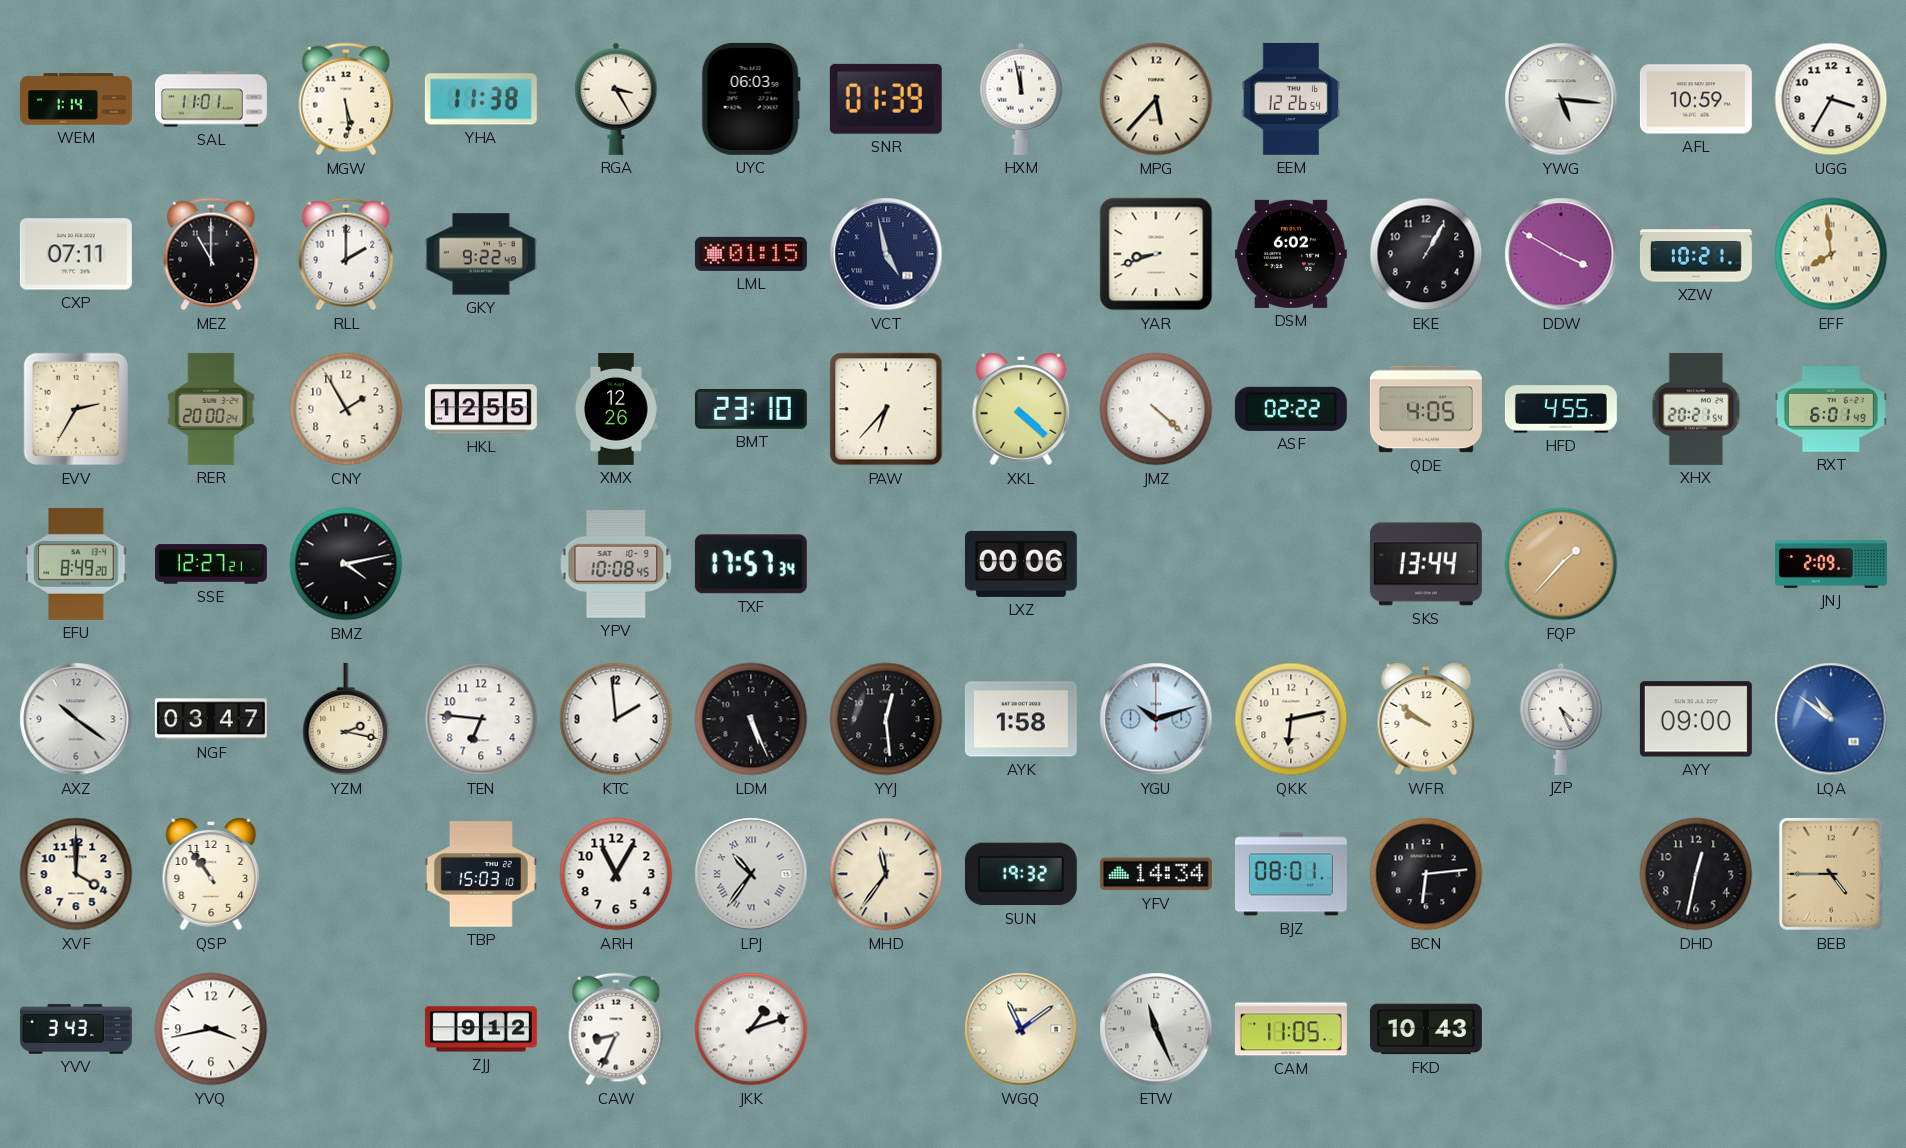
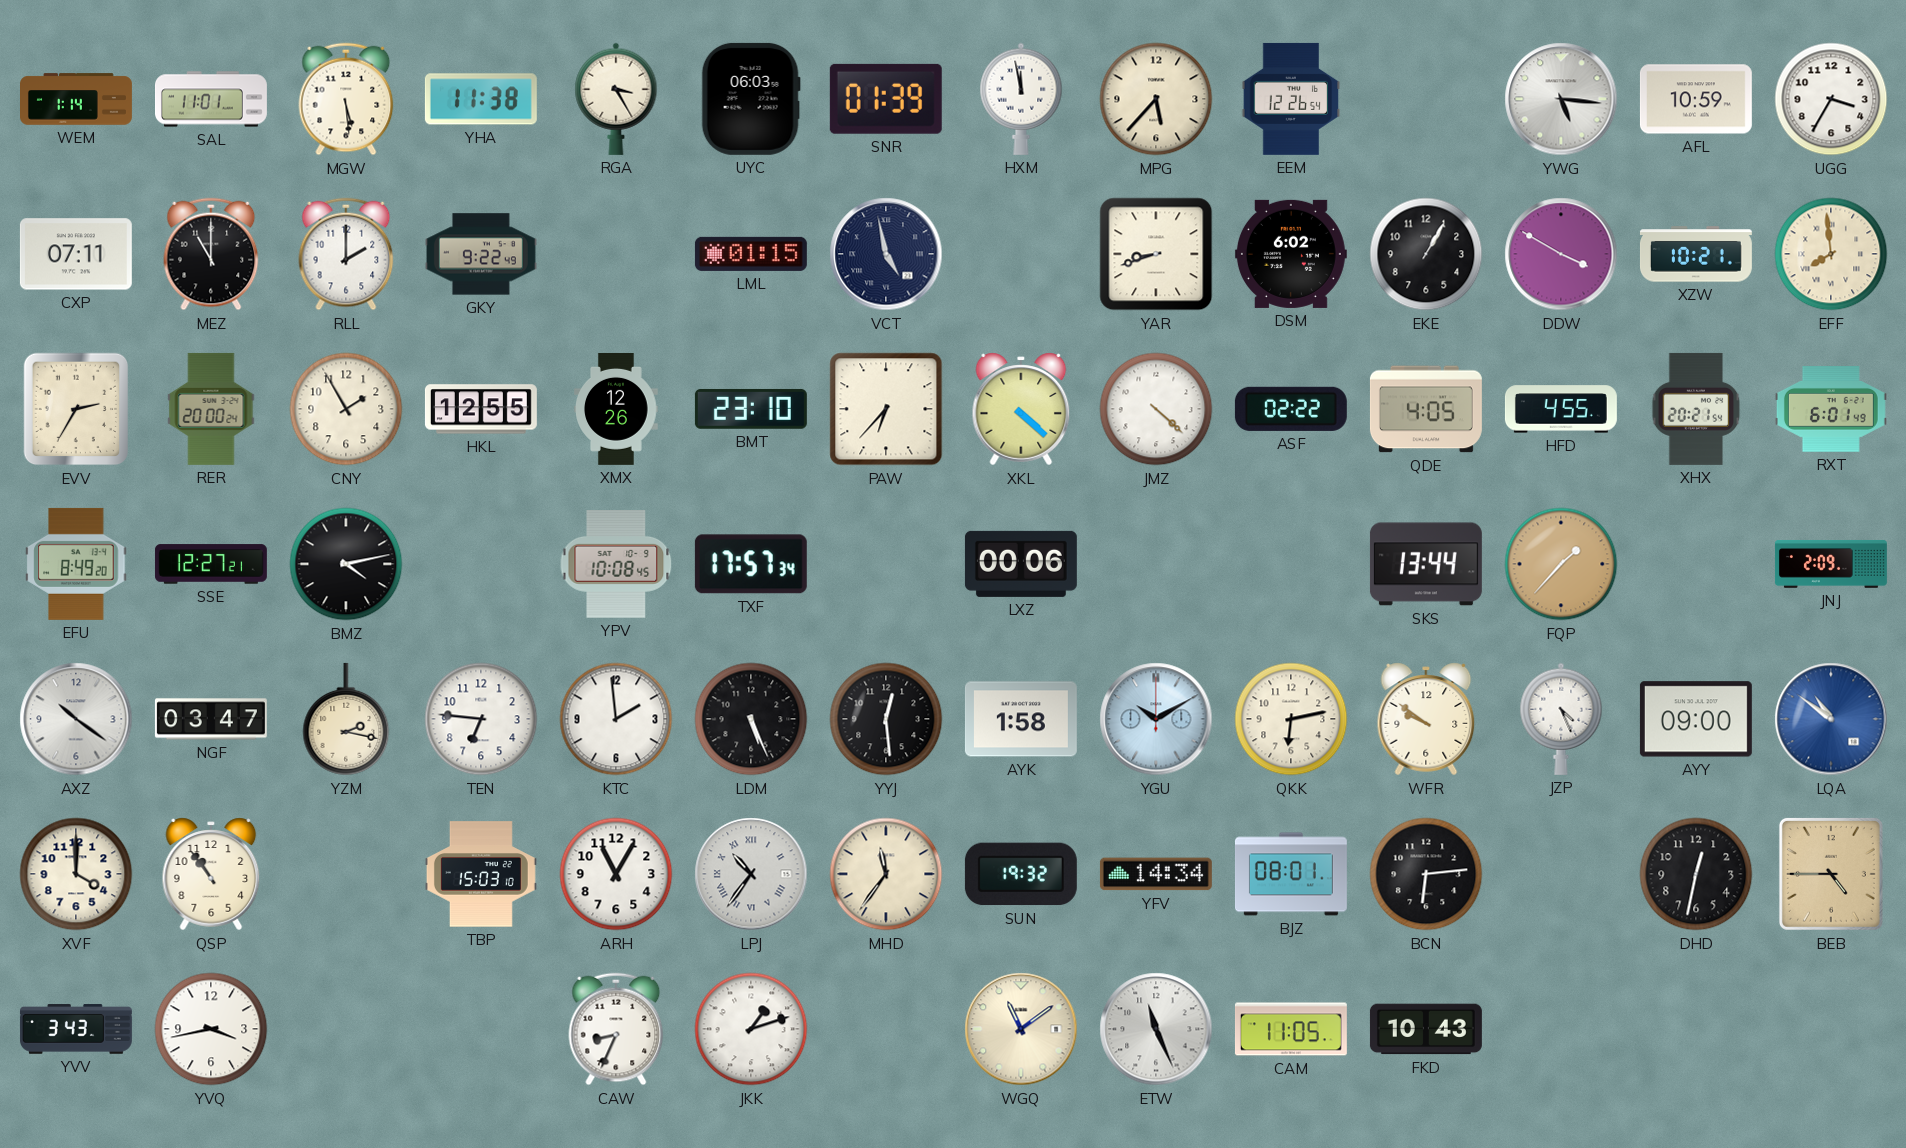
YGU: 10:12 -> 10:10 (1156, 719)
ZJJ: 9:12 -> none (481, 1029)
